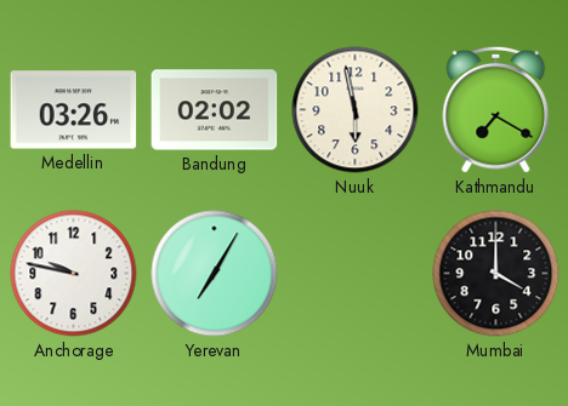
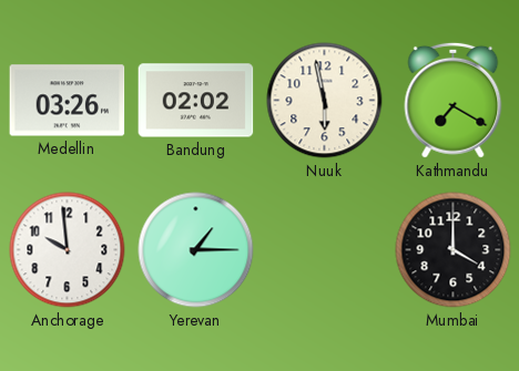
Anchorage: 9:47 -> 9:59 (68, 250)
Yerevan: 7:05 -> 1:15 (196, 250)
